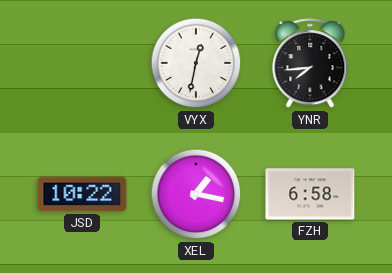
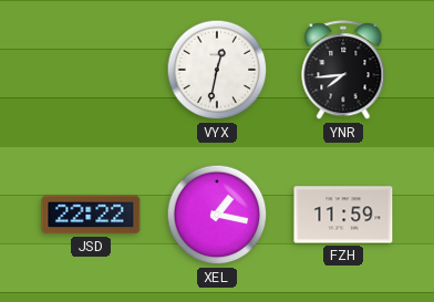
JSD: 10:22 -> 22:22 (91, 215)
FZH: 6:58 -> 11:59 (343, 215)
